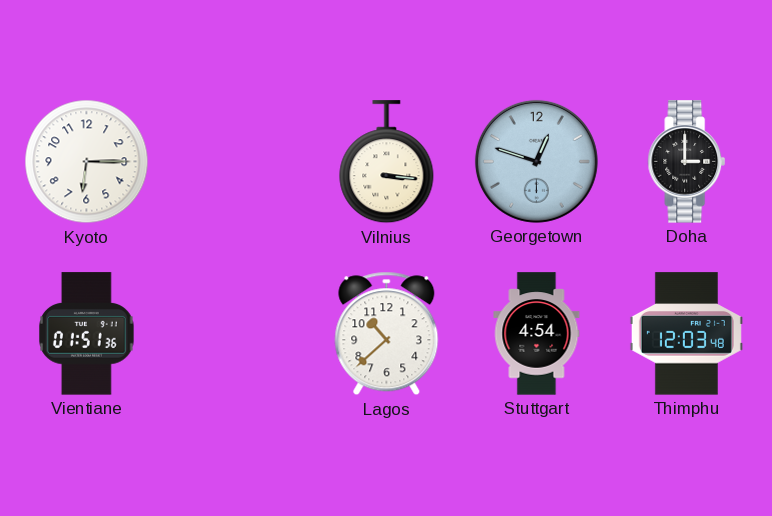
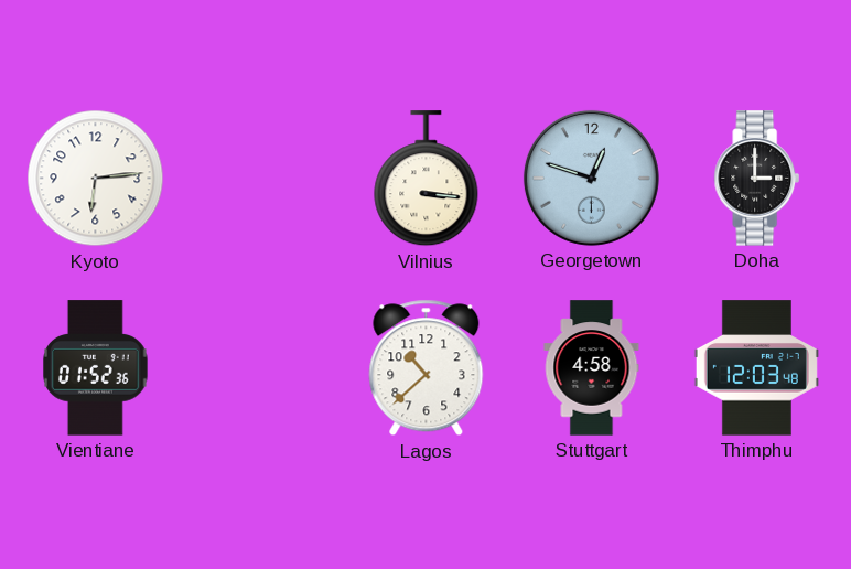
Kyoto: 6:15 -> 6:14 (96, 179)
Vientiane: 01:51 -> 01:52 (96, 368)
Stuttgart: 4:54 -> 4:58 (592, 368)
